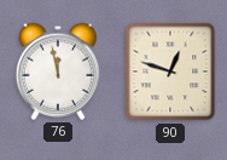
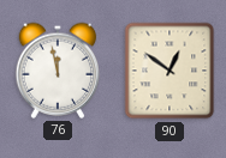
90: 12:48 -> 12:51 (169, 71)
